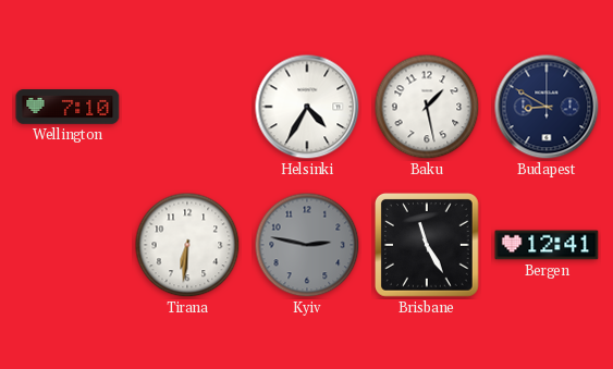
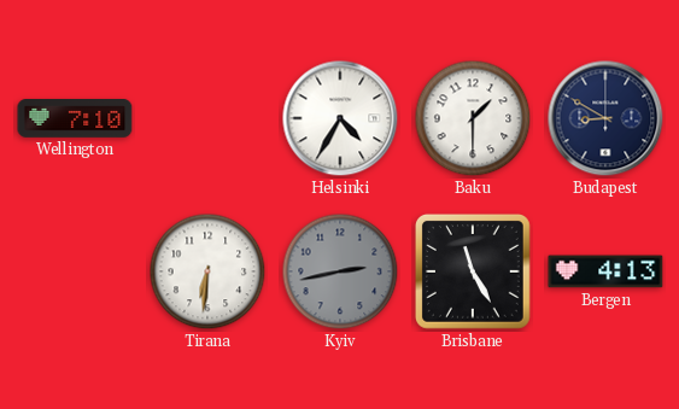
Baku: 1:28 -> 1:30 (473, 118)
Kyiv: 2:47 -> 2:43 (340, 271)
Bergen: 12:41 -> 4:13 (605, 271)
